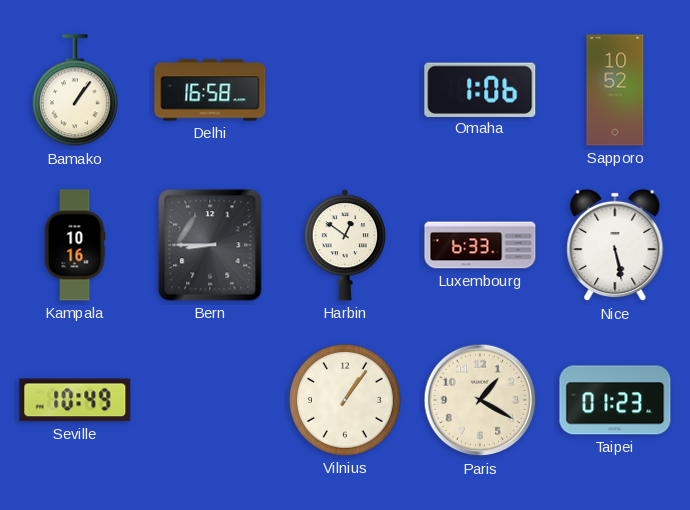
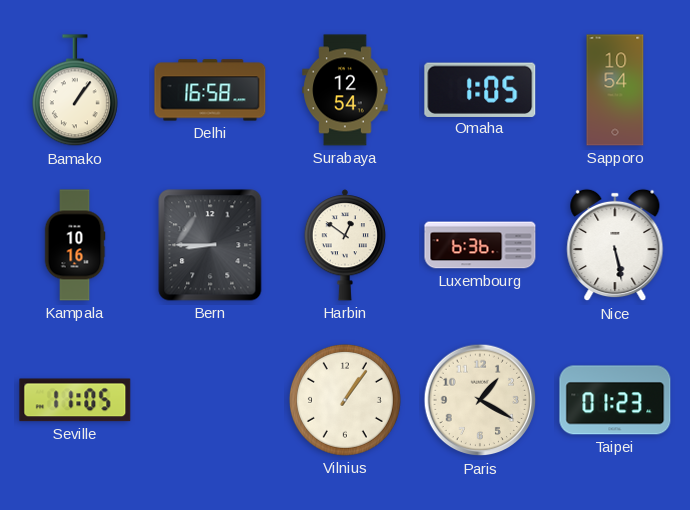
Surabaya: none -> 12:54 (345, 90)
Omaha: 1:06 -> 1:05 (480, 89)
Sapporo: 10:52 -> 10:54 (615, 90)
Luxembourg: 6:33 -> 6:36 (480, 245)
Seville: 10:49 -> 11:05 (75, 400)
